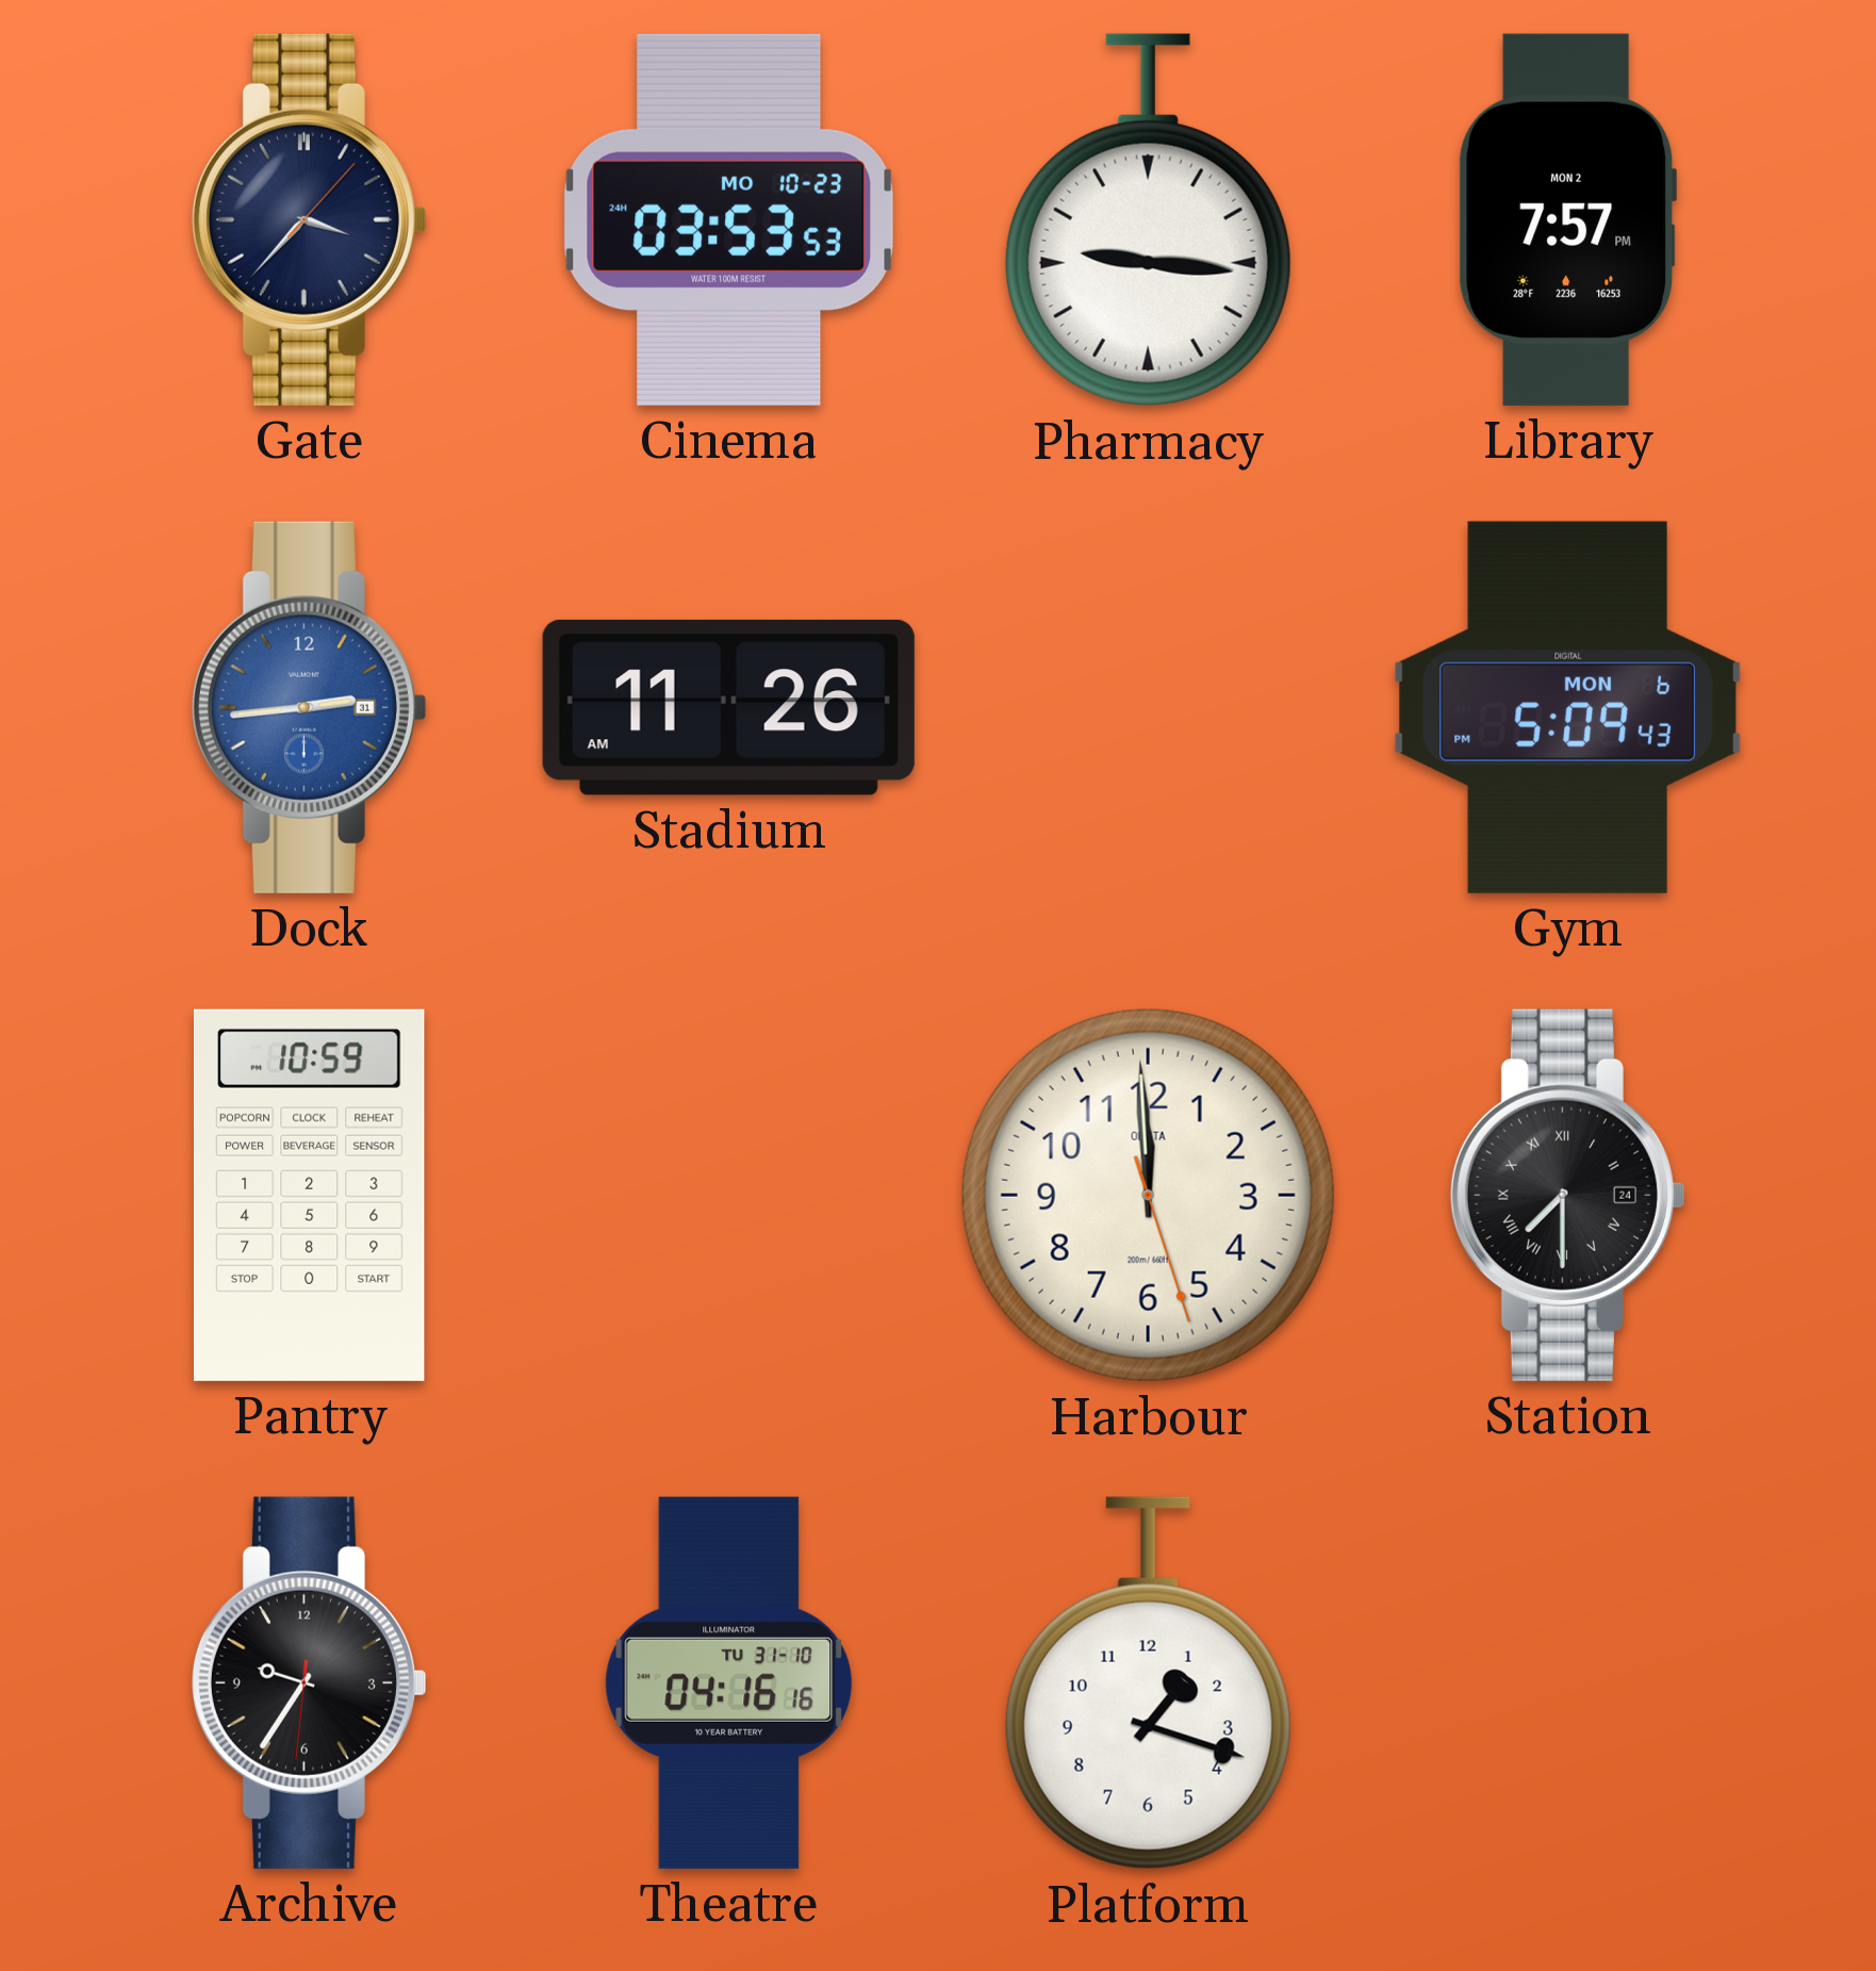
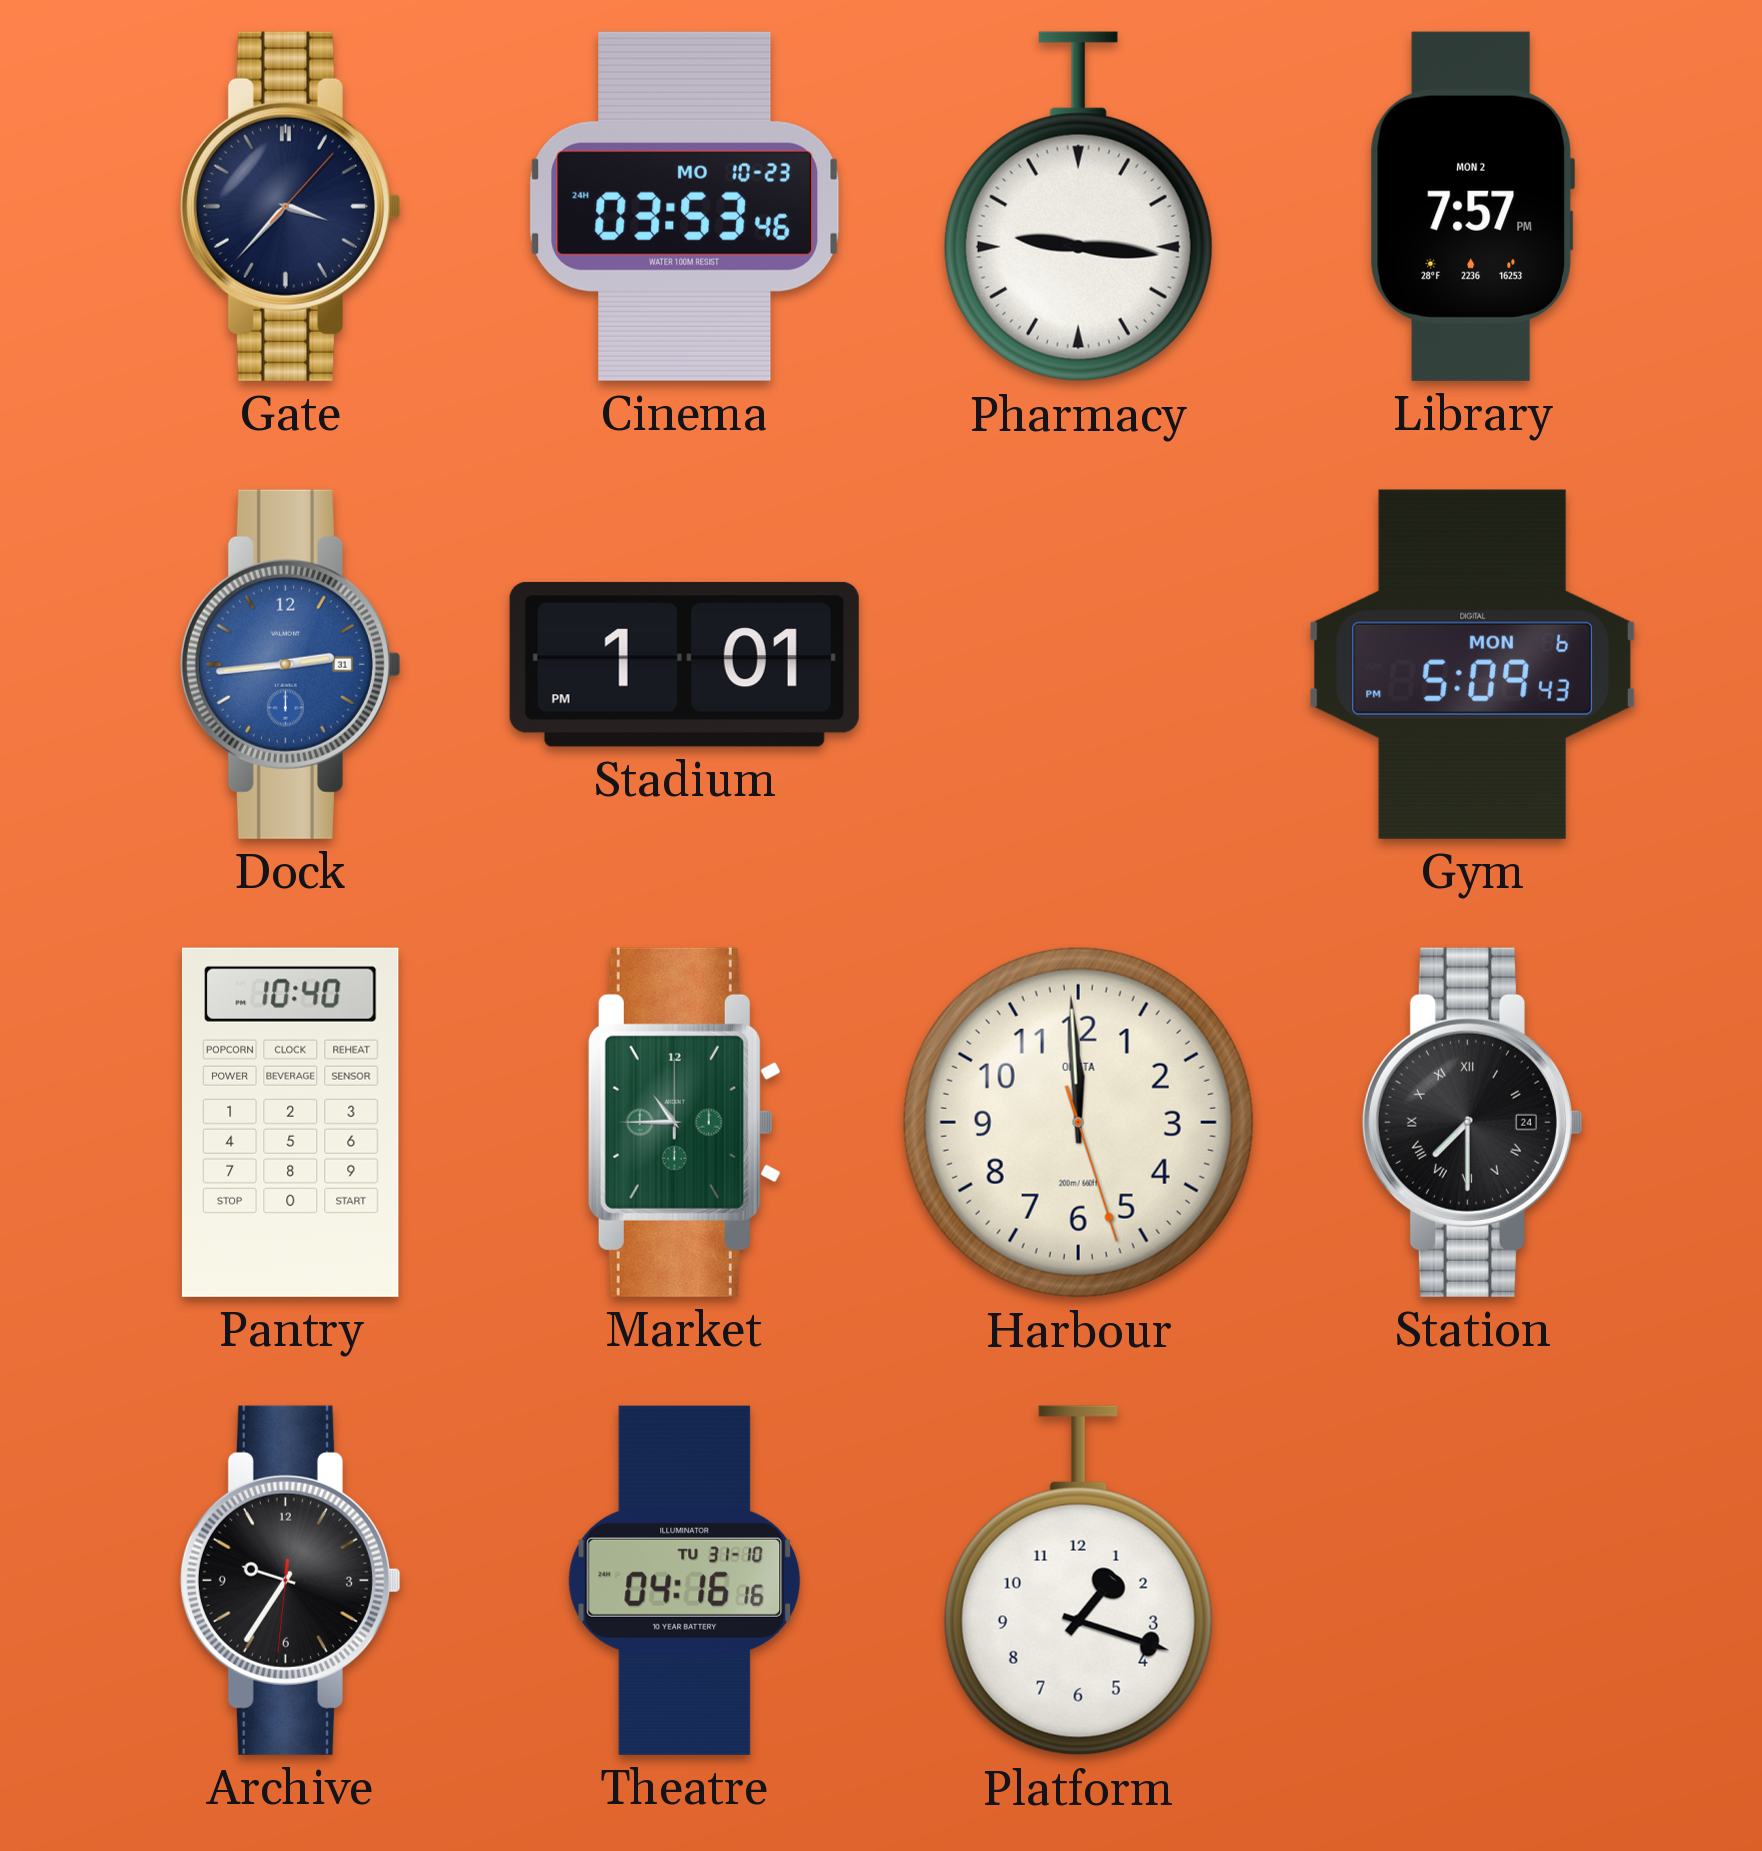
Cinema: 03:53:53 -> 03:53:46 (685, 206)
Stadium: 11:26 -> 1:01 (684, 664)
Pantry: 10:59 -> 10:40 (290, 1122)
Market: none -> 10:45 (684, 1122)
